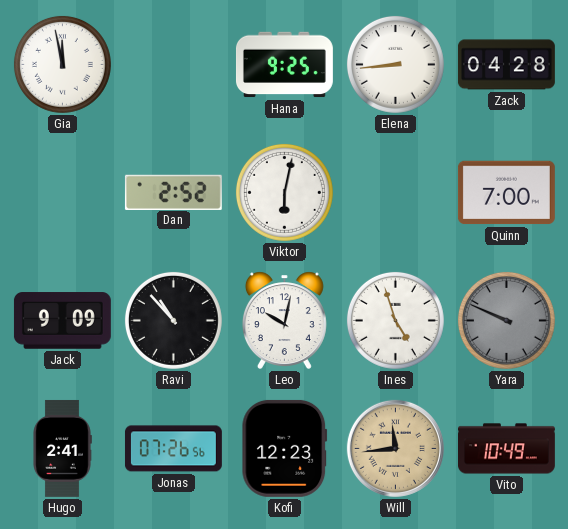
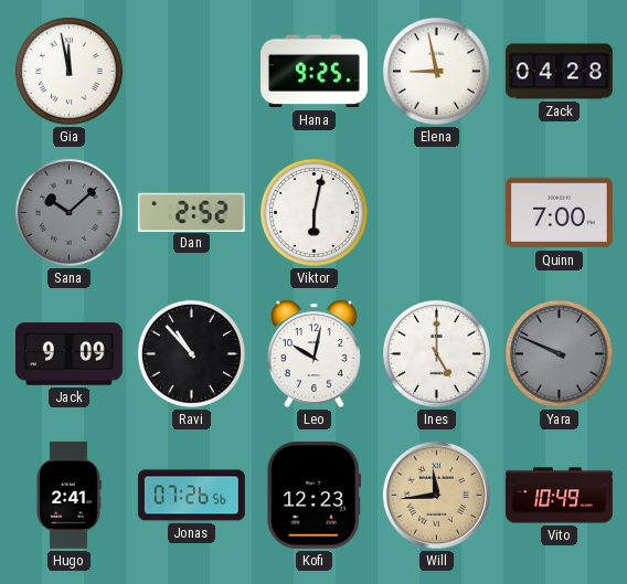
Elena: 8:44 -> 8:58 (436, 71)
Sana: none -> 10:08 (68, 212)
Ines: 4:57 -> 5:00 (436, 353)
